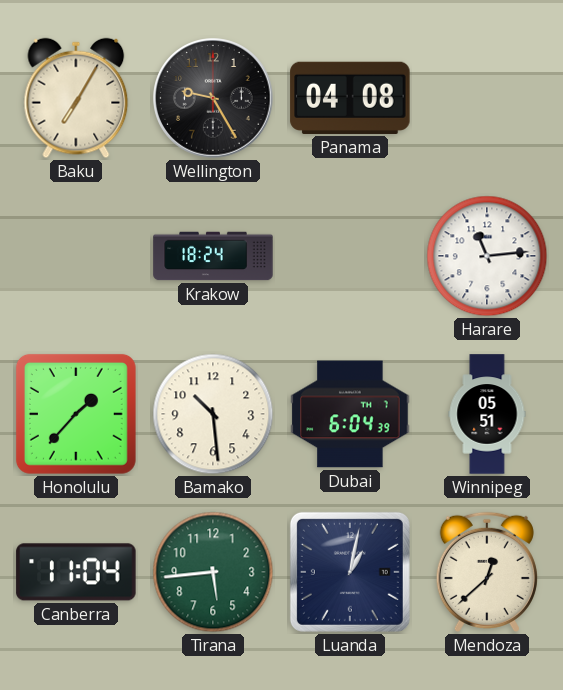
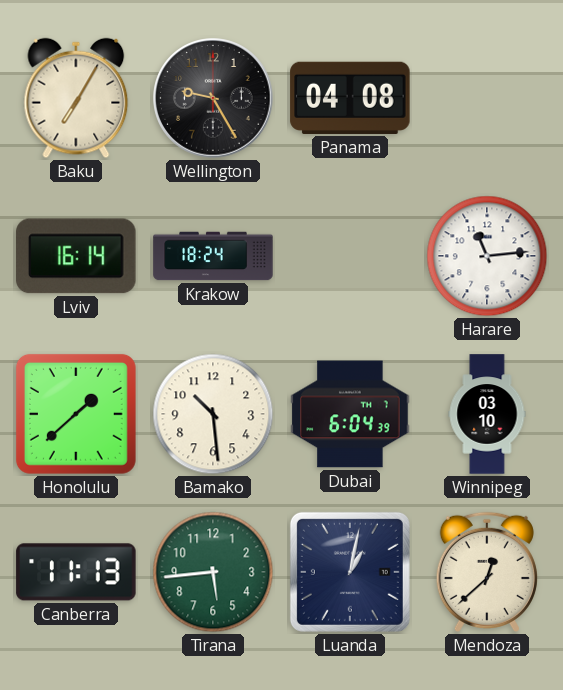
Lviv: none -> 16:14 (76, 256)
Honolulu: 1:37 -> 1:38 (76, 414)
Winnipeg: 05:51 -> 03:10 (487, 414)
Canberra: 11:04 -> 11:13 (76, 572)
